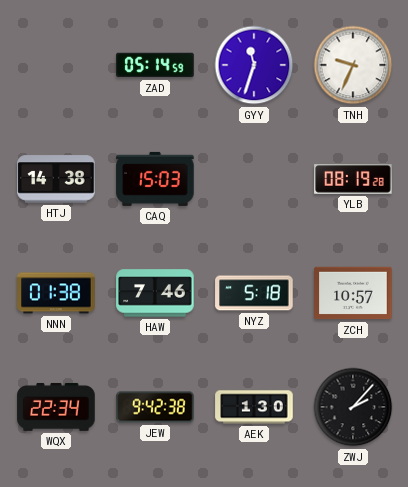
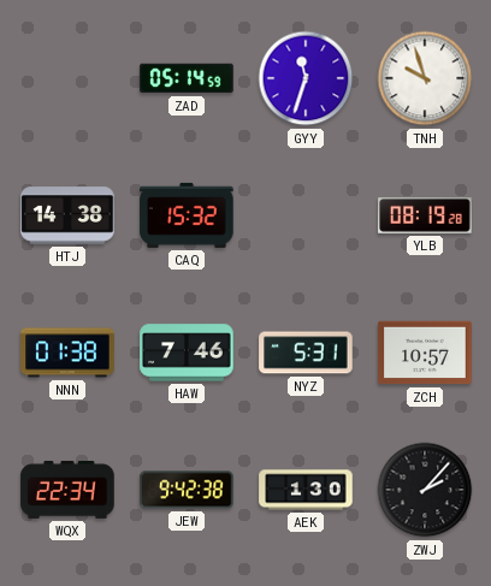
TNH: 9:34 -> 9:57 (425, 78)
CAQ: 15:03 -> 15:32 (187, 215)
NYZ: 5:18 -> 5:31 (306, 353)
